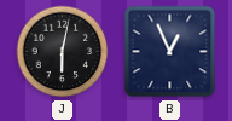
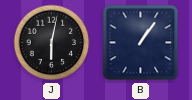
B: 12:56 -> 1:06 (141, 43)
